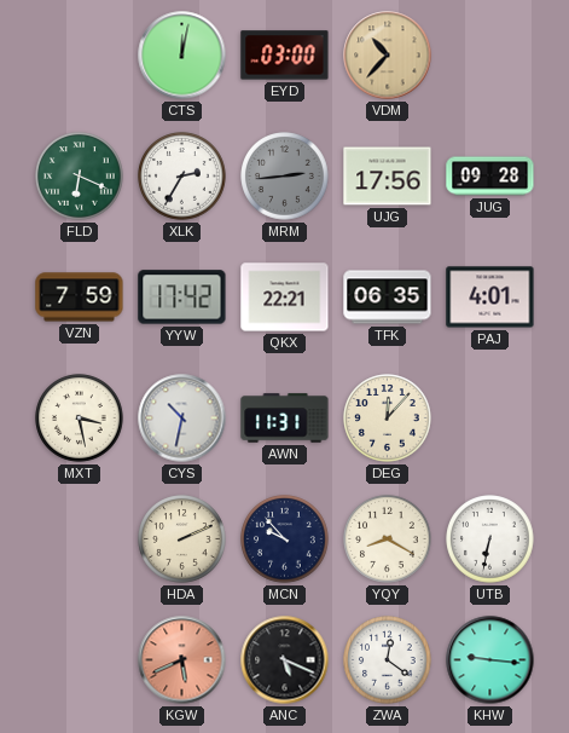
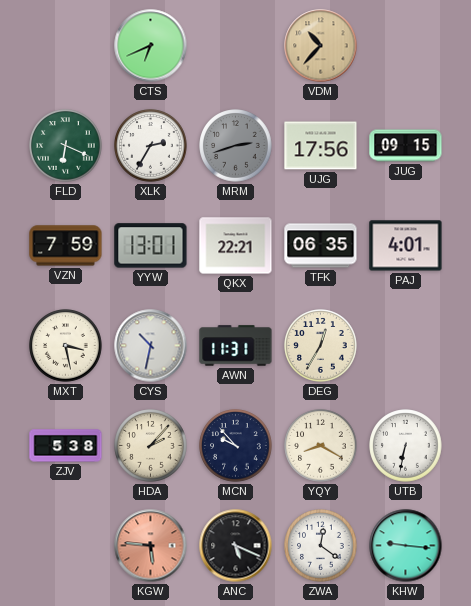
CTS: 12:02 -> 6:41 (151, 46)
EYD: 03:00 -> none (285, 56)
MRM: 2:44 -> 2:42 (236, 146)
JUG: 09:28 -> 09:15 (406, 146)
YYW: 17:42 -> 13:01 (151, 246)
DEG: 12:07 -> 12:35 (321, 346)
ZJV: none -> 5:38 (66, 446)
HDA: 2:11 -> 2:07 (151, 446)
KGW: 5:41 -> 5:46 (151, 546)
